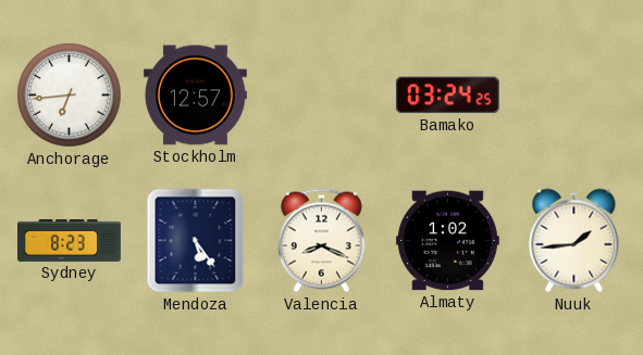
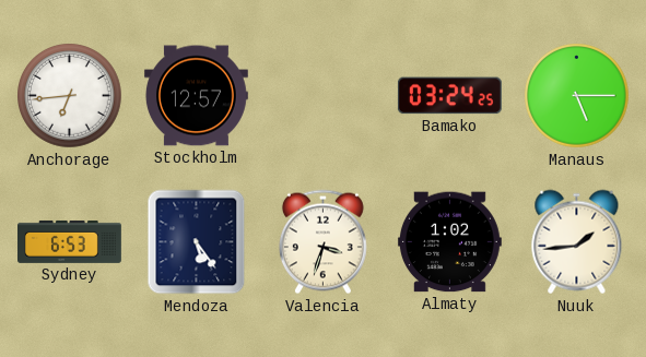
Manaus: none -> 5:15 (577, 96)
Sydney: 8:23 -> 6:53 (70, 241)
Valencia: 8:19 -> 3:33 (322, 242)
